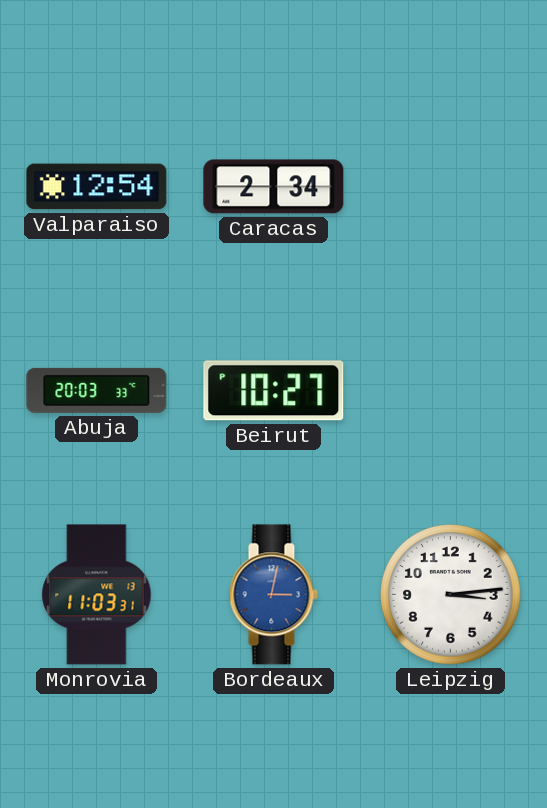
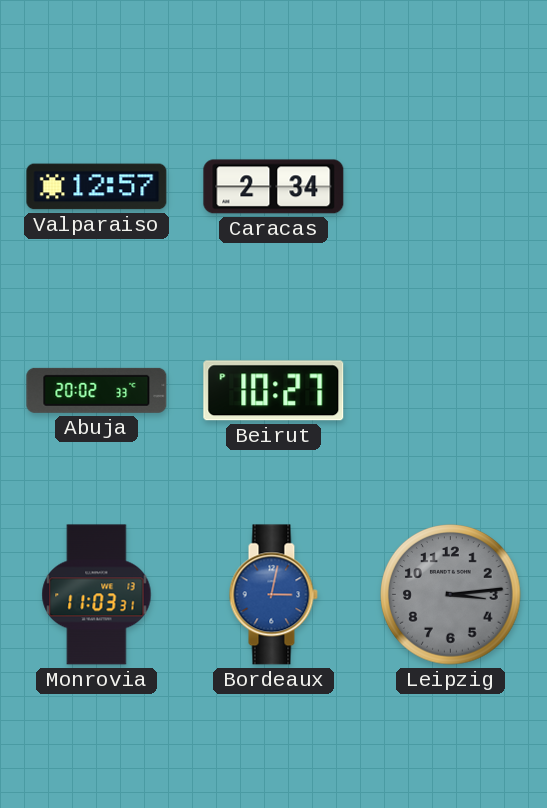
Valparaiso: 12:54 -> 12:57 (97, 187)
Abuja: 20:03 -> 20:02 (97, 390)
Leipzig dial: white -> grey (451, 595)
